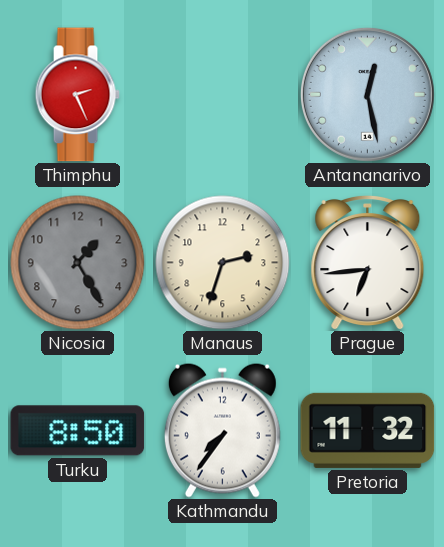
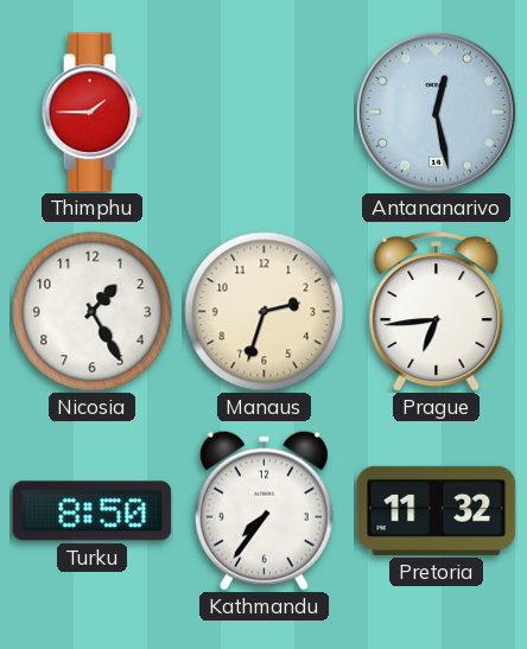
Thimphu: 2:26 -> 1:45 (91, 113)
Nicosia dial: grey -> white (93, 312)
